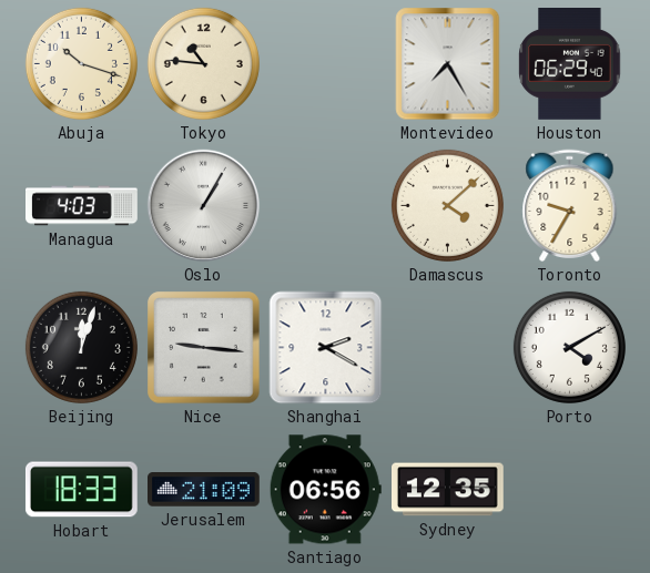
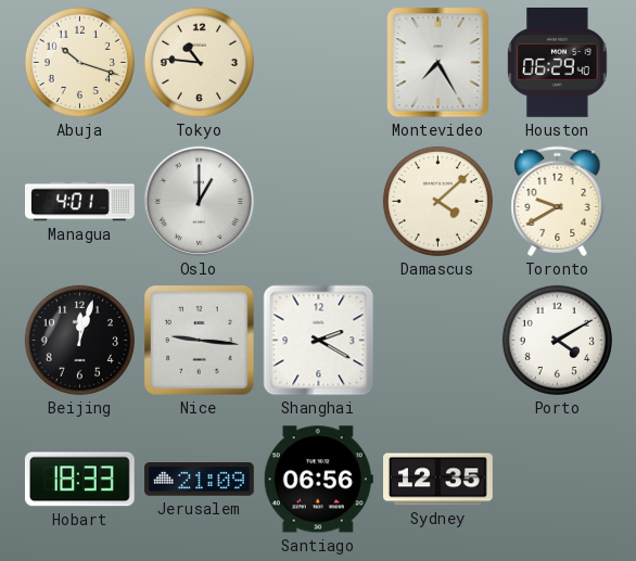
Managua: 4:03 -> 4:01 (80, 202)
Oslo: 1:05 -> 1:00 (200, 202)
Toronto: 9:35 -> 9:40 (558, 202)
